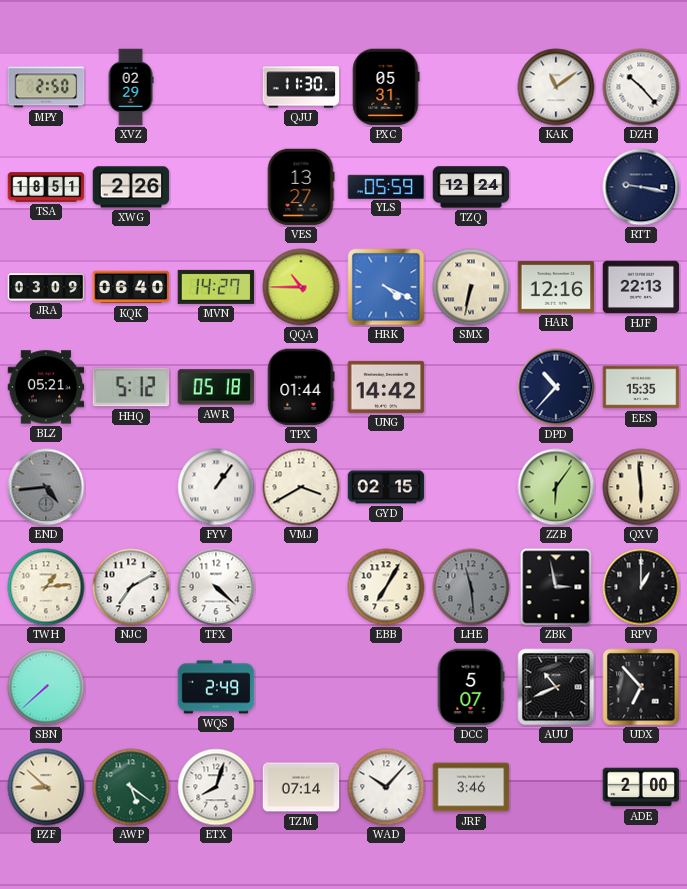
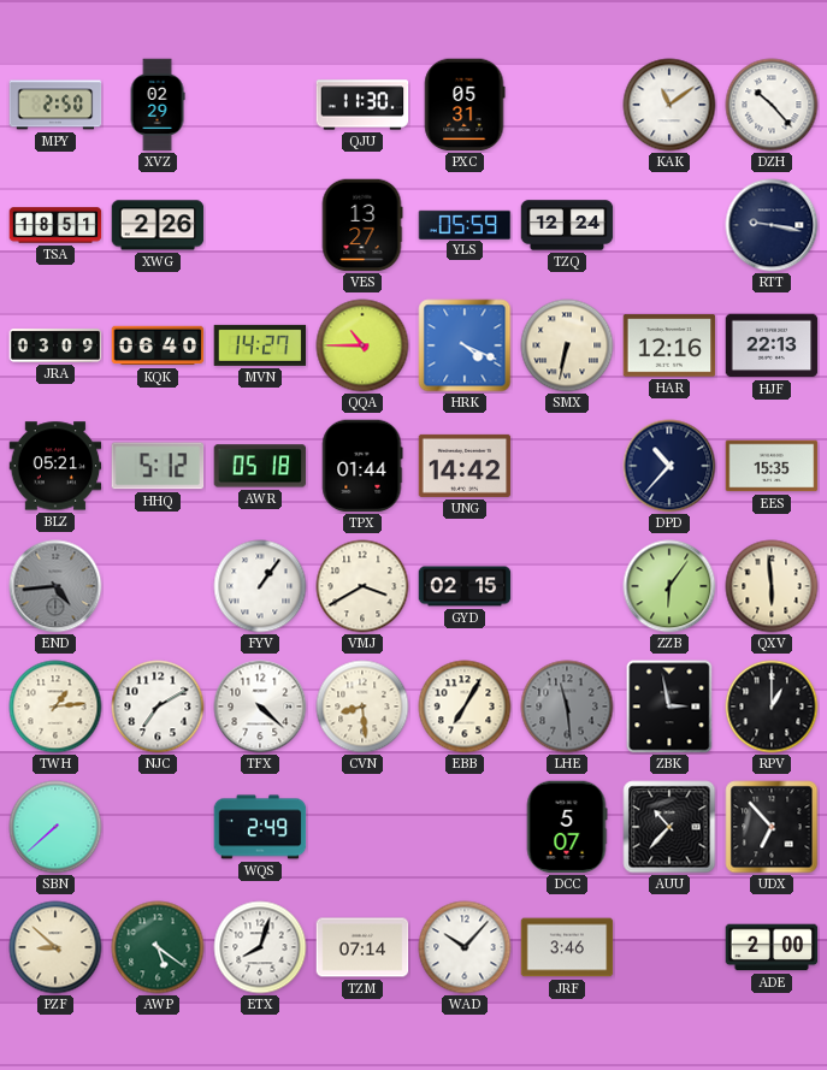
CVN: none -> 8:29 (362, 707)
AUU: 10:41 -> 10:37 (669, 827)
